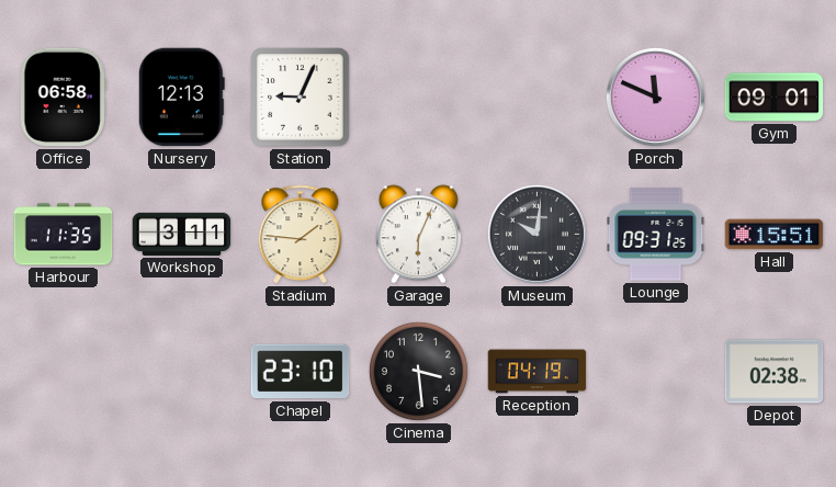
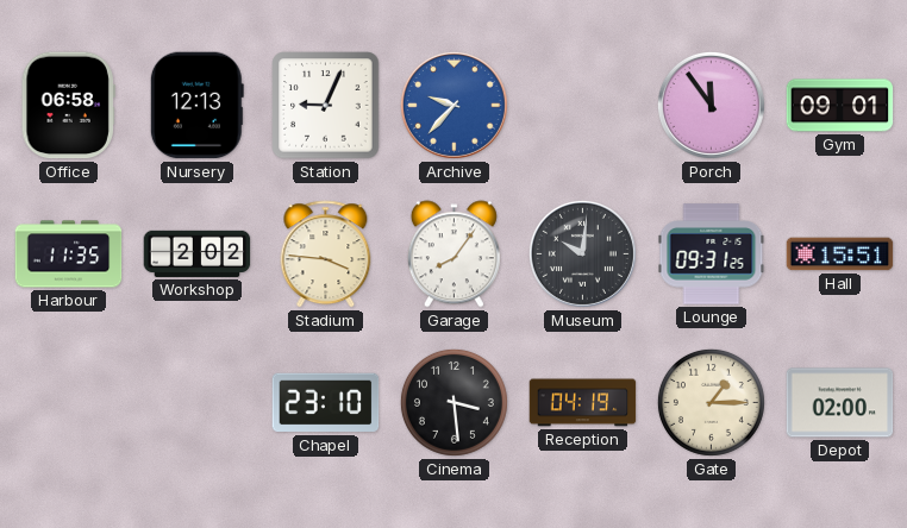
Archive: none -> 9:37 (453, 105)
Porch: 11:49 -> 11:54 (711, 105)
Workshop: 3:11 -> 2:02 (198, 253)
Stadium: 1:46 -> 3:46 (326, 254)
Garage: 6:04 -> 8:06 (453, 254)
Gate: none -> 1:15 (711, 402)
Depot: 02:38 -> 02:00 (840, 403)
